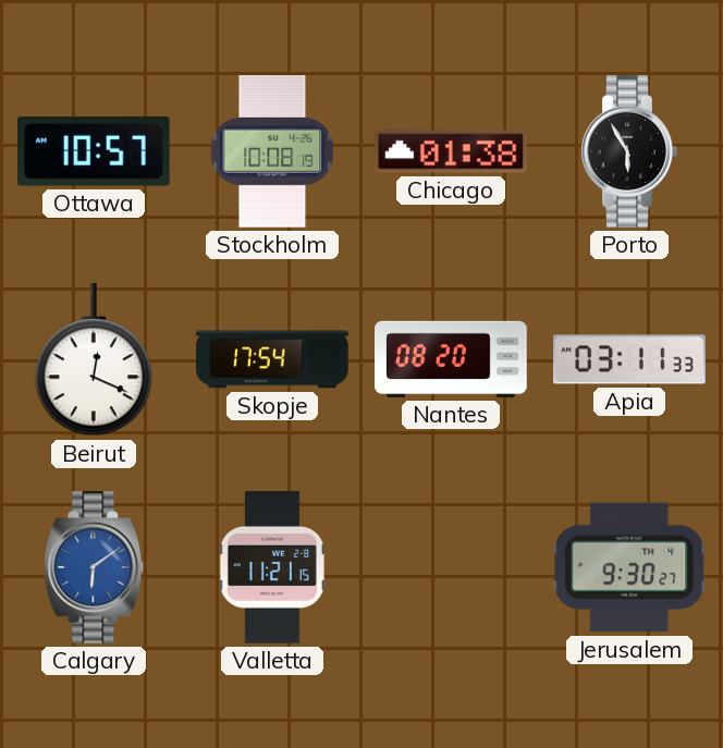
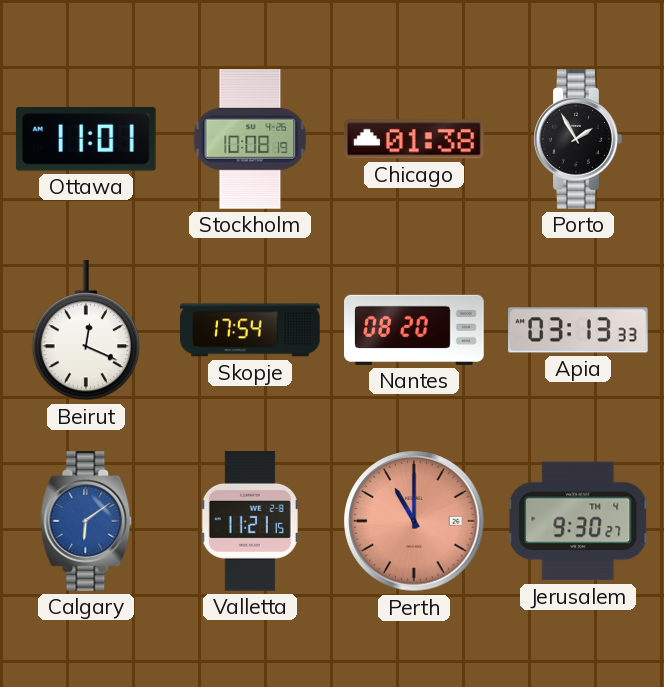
Ottawa: 10:57 -> 11:01 (86, 139)
Porto: 5:55 -> 1:55 (578, 139)
Apia: 03:11 -> 03:13 (578, 330)
Perth: none -> 11:00 (414, 521)
